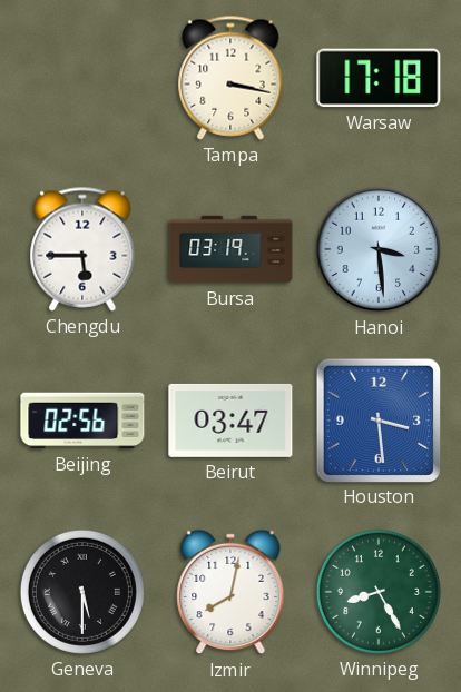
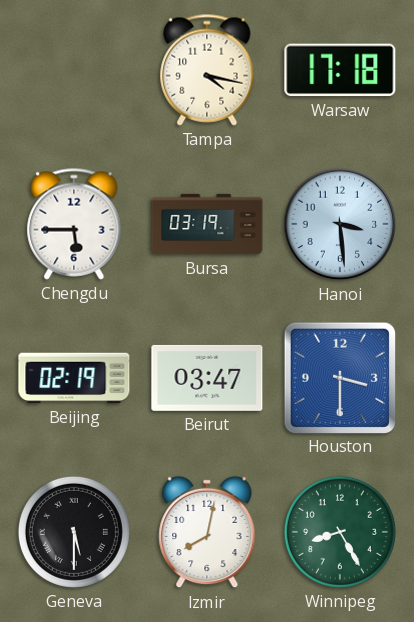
Tampa: 3:17 -> 4:17 (207, 70)
Beijing: 02:56 -> 02:19 (74, 378)
Houston: 3:29 -> 3:30 (339, 377)
